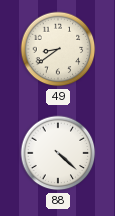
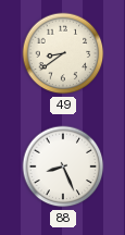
88: 4:22 -> 8:26 (63, 166)
